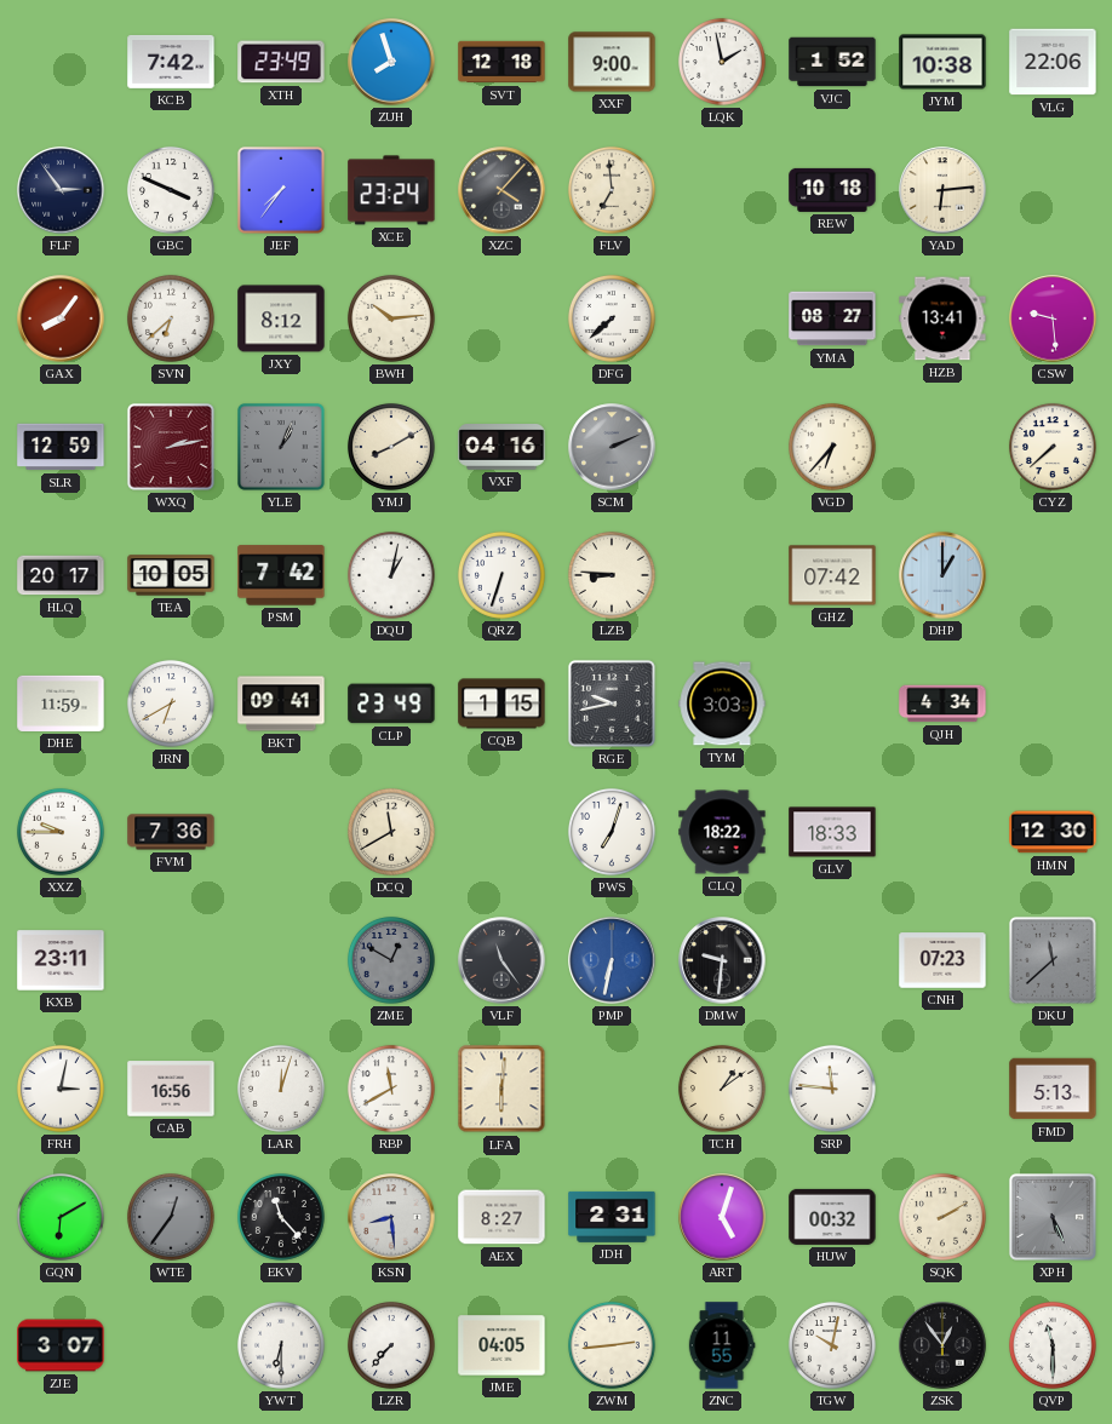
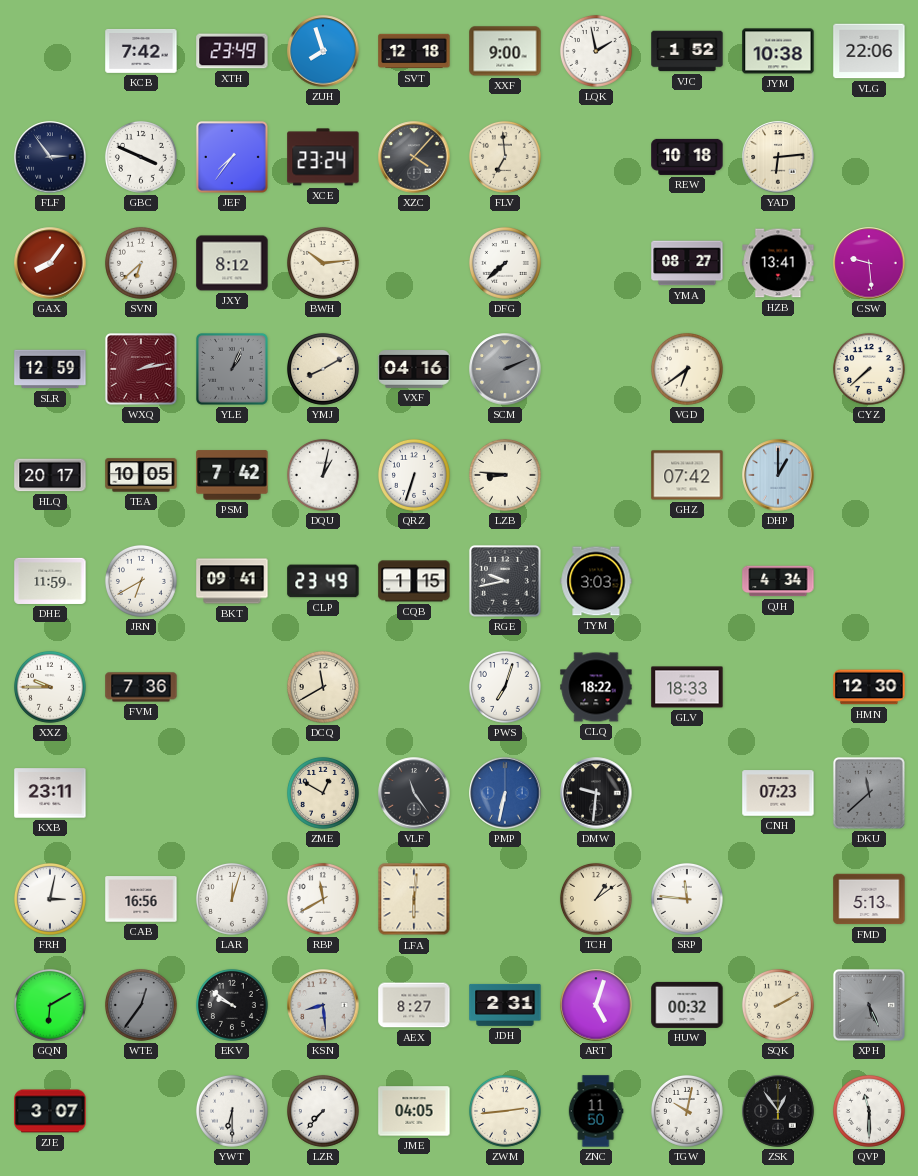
VGD: 6:37 -> 6:39 (687, 369)
ZME dial: grey -> cream (323, 793)
EKV: 11:23 -> 9:51 (232, 1005)
ZNC: 11:55 -> 11:50 (596, 1111)
